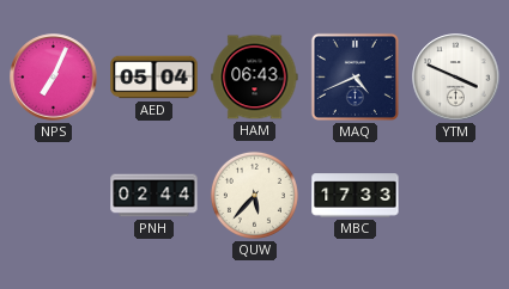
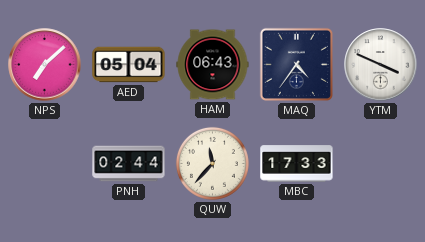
NPS: 7:04 -> 7:08 (45, 65)
MAQ: 4:41 -> 4:36 (296, 64)
QUW: 5:37 -> 11:37 (212, 163)
